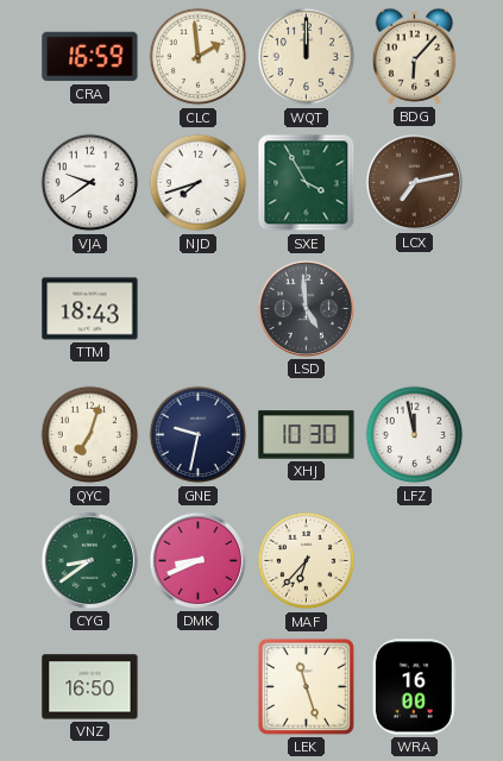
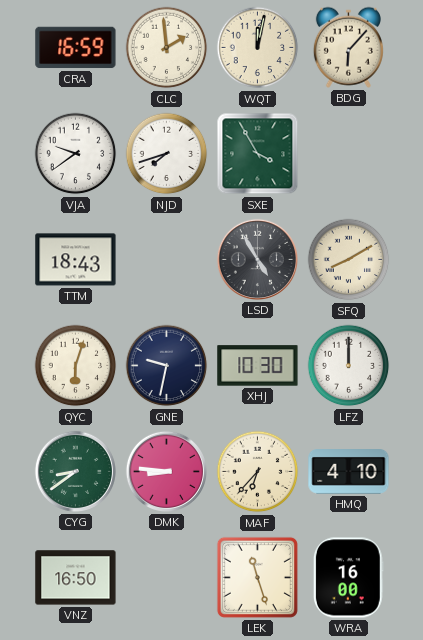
WQT: 12:00 -> 12:02 (258, 48)
LCX: 7:13 -> none (414, 182)
LSD: 4:59 -> 4:55 (257, 259)
SFQ: none -> 8:10 (349, 260)
QYC: 7:03 -> 6:03 (76, 366)
LFZ: 11:58 -> 12:00 (349, 366)
DMK: 8:41 -> 8:46 (166, 471)
HMQ: none -> 4:10 (349, 472)
